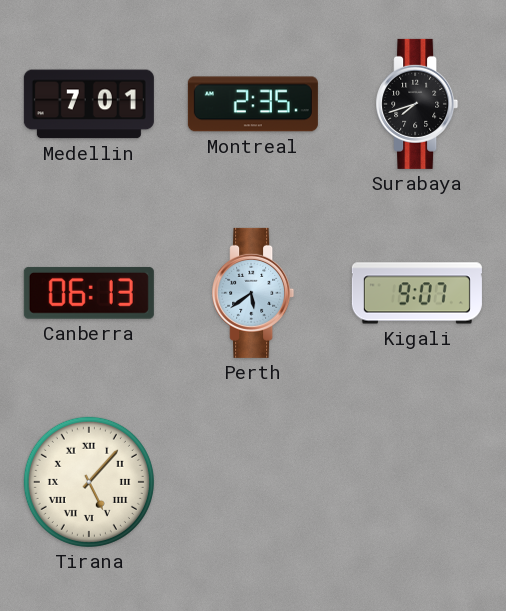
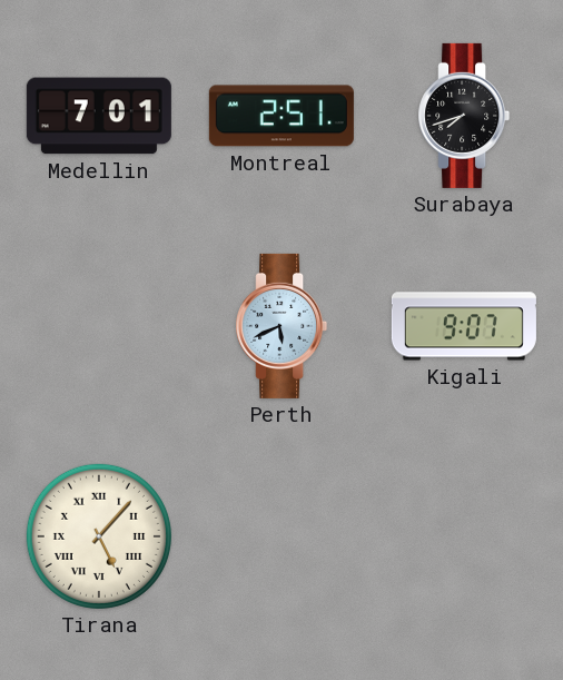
Montreal: 2:35 -> 2:51 (281, 116)
Canberra: 06:13 -> none (89, 293)
Perth: 5:39 -> 5:41 (281, 326)
